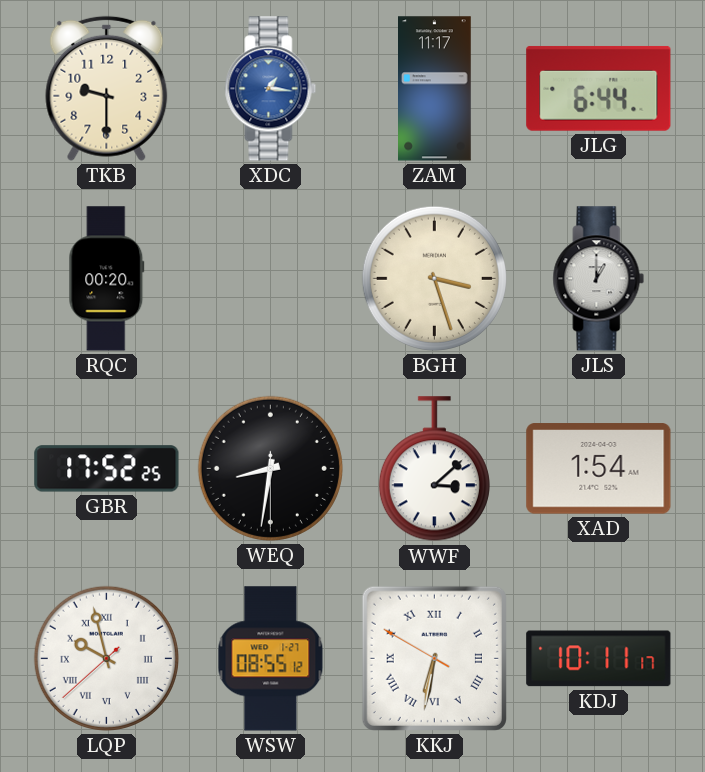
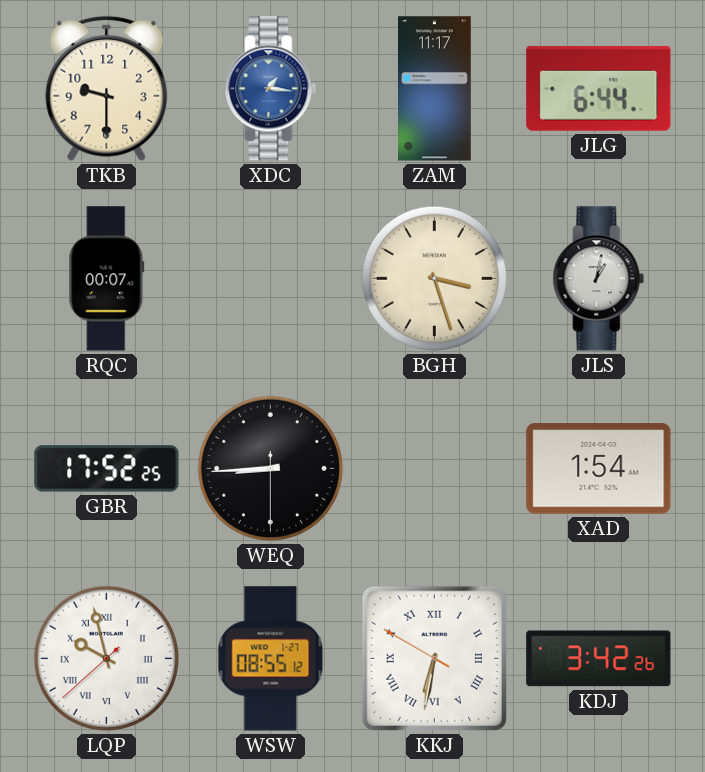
RQC: 00:20 -> 00:07 (107, 279)
JLS: 1:00 -> 1:02 (599, 279)
WEQ: 8:31 -> 8:44 (270, 468)
WWF: 3:08 -> none (434, 469)
KDJ: 10:11 -> 3:42 (599, 659)
